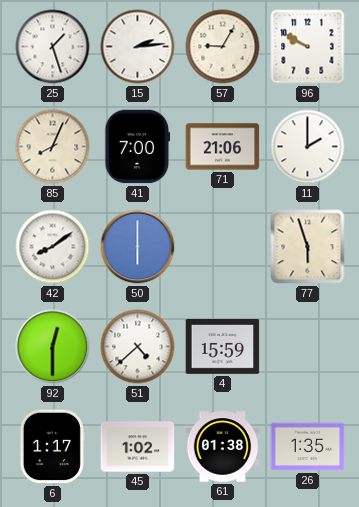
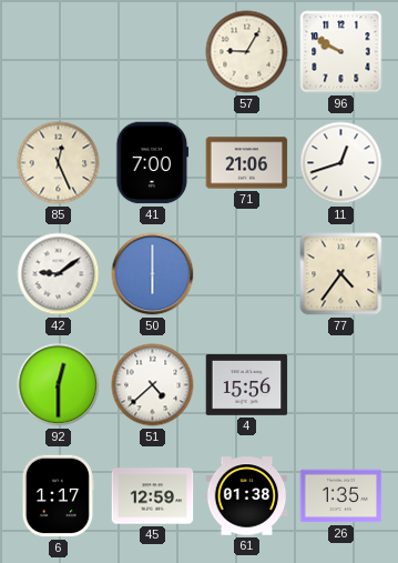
25: 1:27 -> none (53, 47)
15: 2:14 -> none (138, 47)
85: 8:04 -> 12:26 (59, 163)
11: 2:00 -> 12:42 (341, 163)
42: 8:09 -> 9:09 (59, 274)
77: 5:57 -> 4:36 (341, 274)
4: 15:59 -> 15:56 (247, 385)
45: 1:02 -> 12:59 (153, 496)
